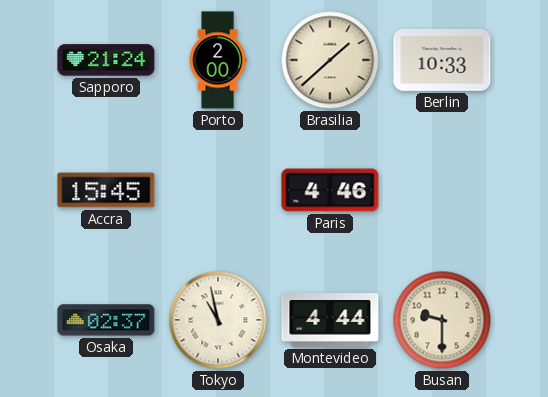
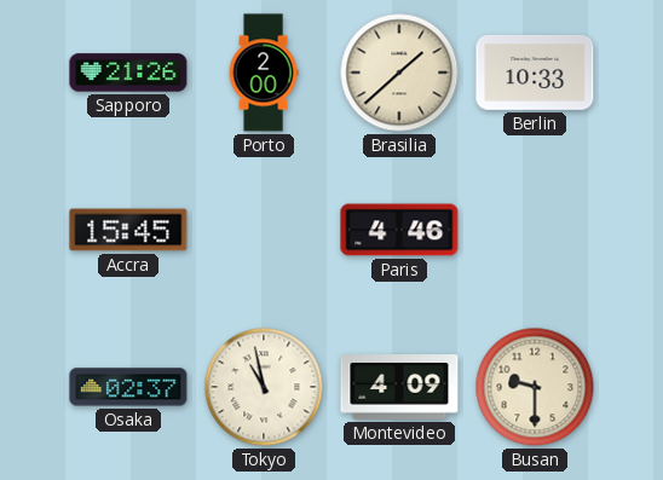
Sapporo: 21:24 -> 21:26 (128, 73)
Montevideo: 4:44 -> 4:09 (399, 388)
